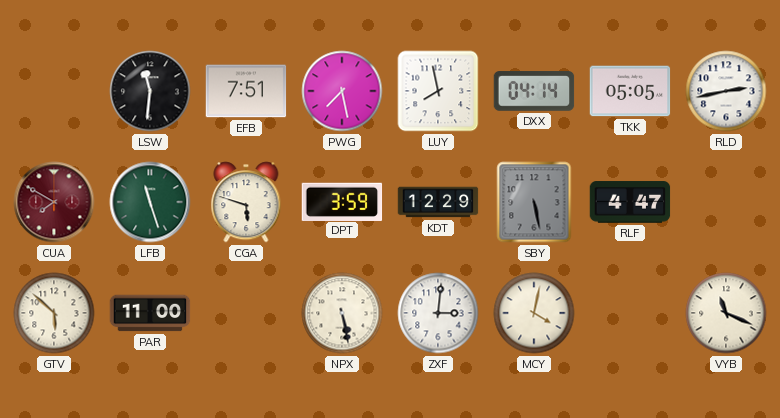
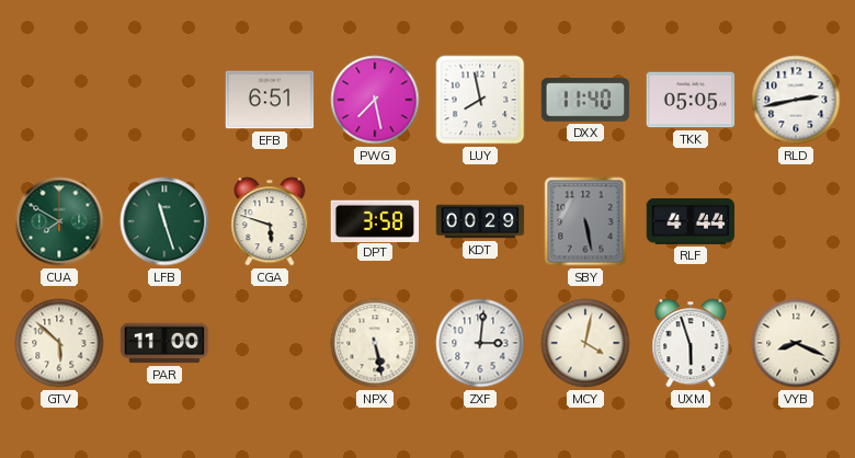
LSW: 11:31 -> none (150, 91)
EFB: 7:51 -> 6:51 (270, 100)
DXX: 04:14 -> 11:40 (585, 100)
CUA dial: burgundy -> green (59, 221)
DPT: 3:59 -> 3:58 (375, 220)
KDT: 12:29 -> 00:29 (480, 221)
RLF: 4:47 -> 4:44 (691, 221)
UXM: none -> 5:57 (691, 343)
VYB: 11:19 -> 8:19 (796, 343)
